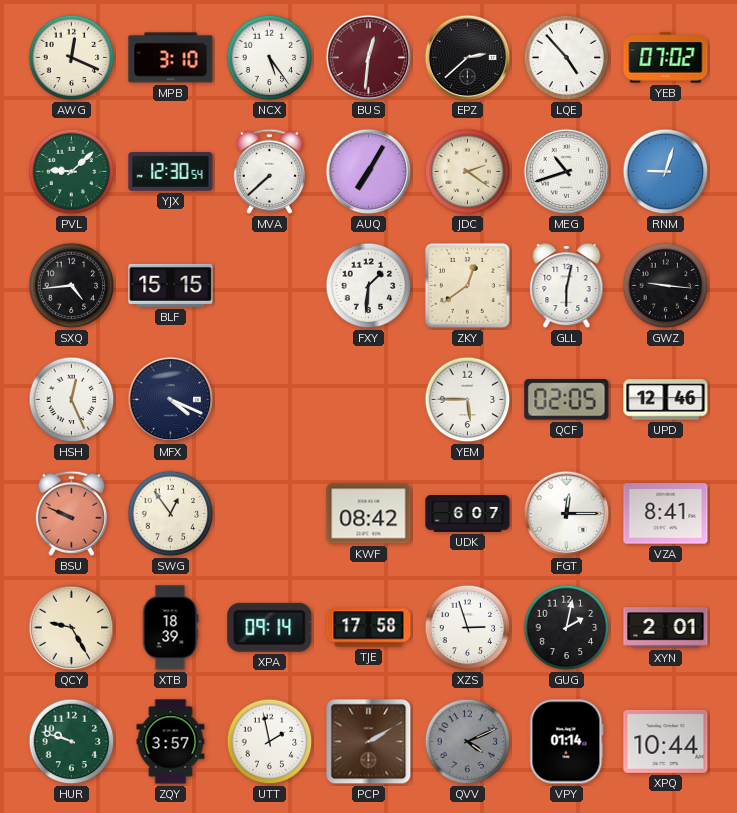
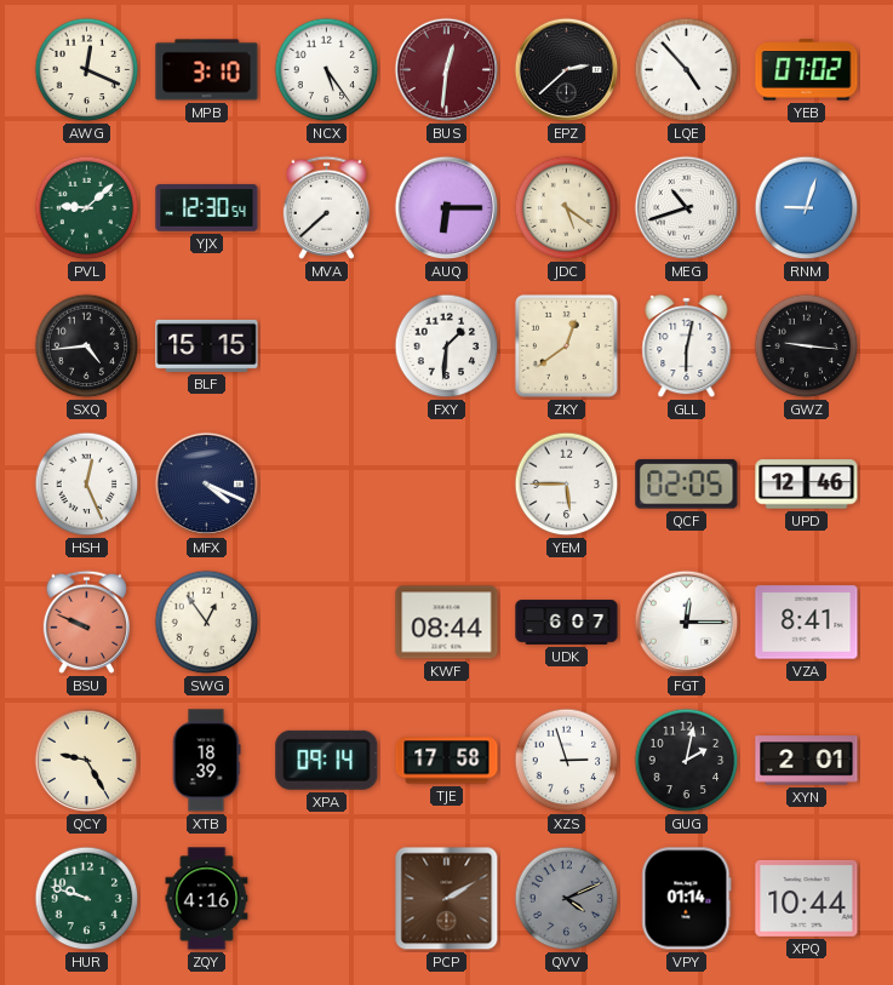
AUQ: 7:05 -> 6:15 (447, 208)
JDC: 2:21 -> 5:21 (567, 208)
KWF: 08:42 -> 08:44 (447, 623)
ZQY: 3:57 -> 4:16 (207, 899)
UTT: 1:58 -> none (270, 742)
